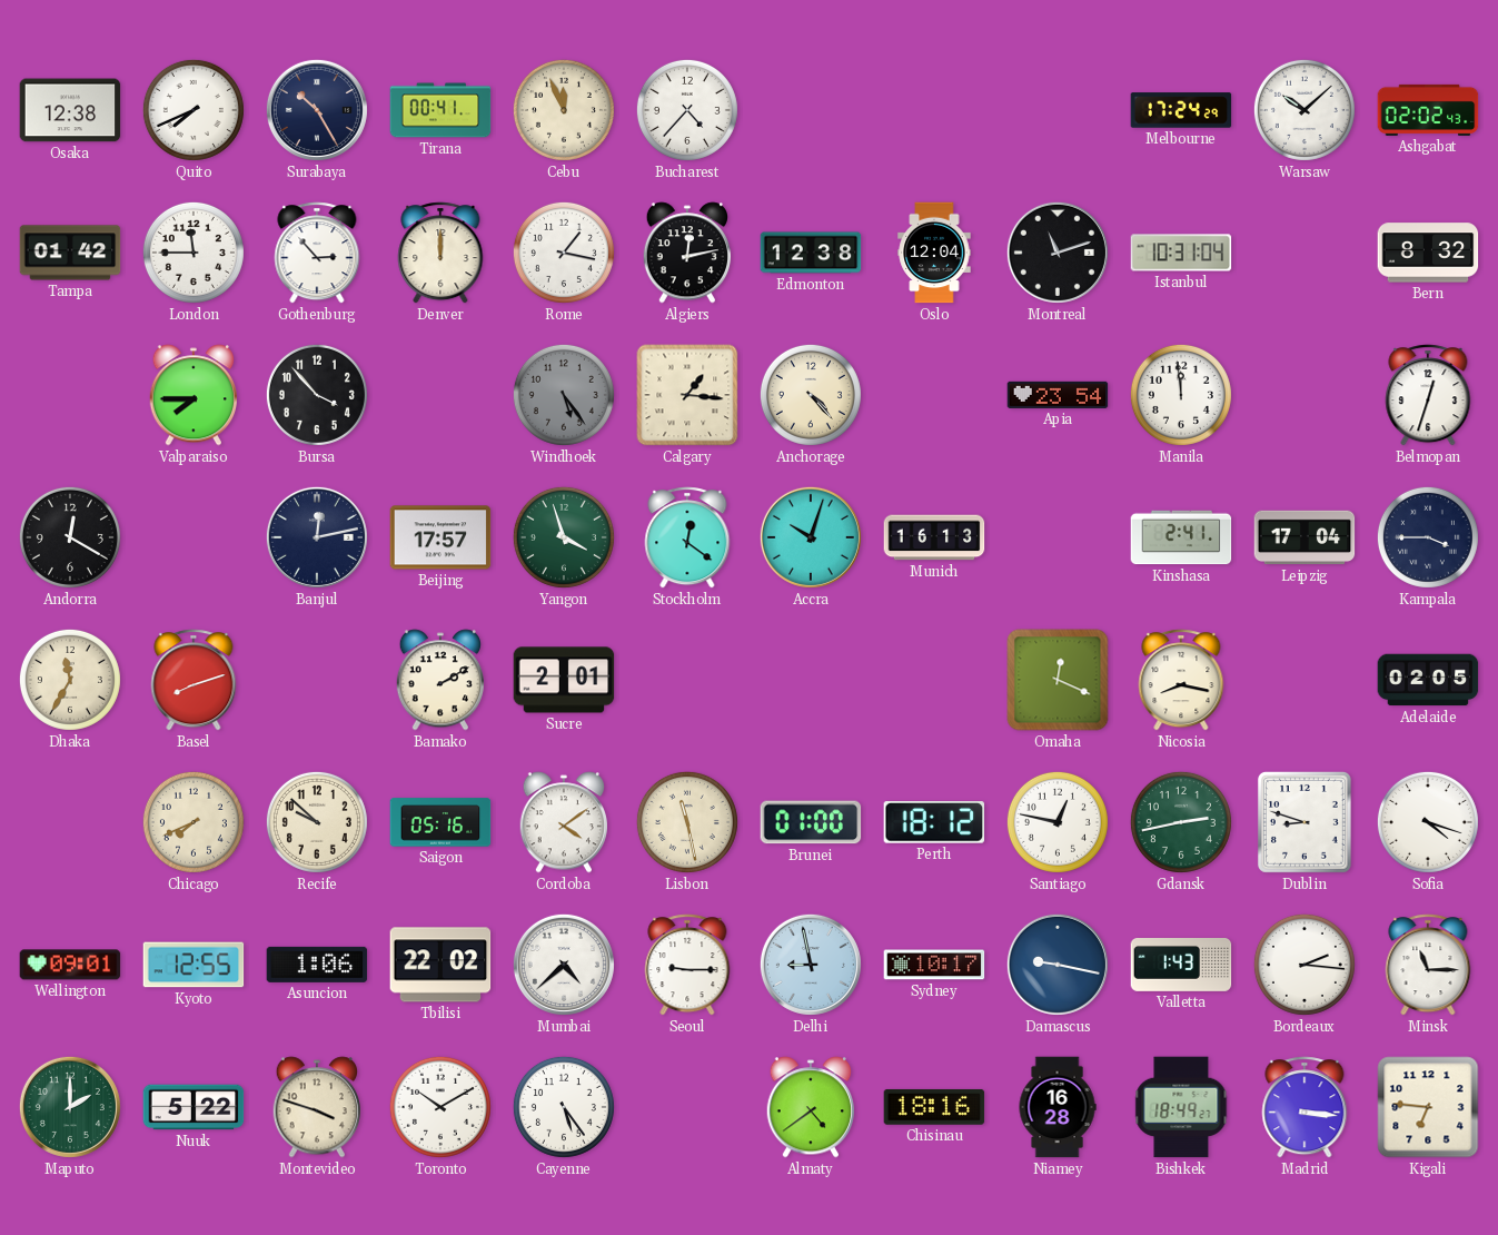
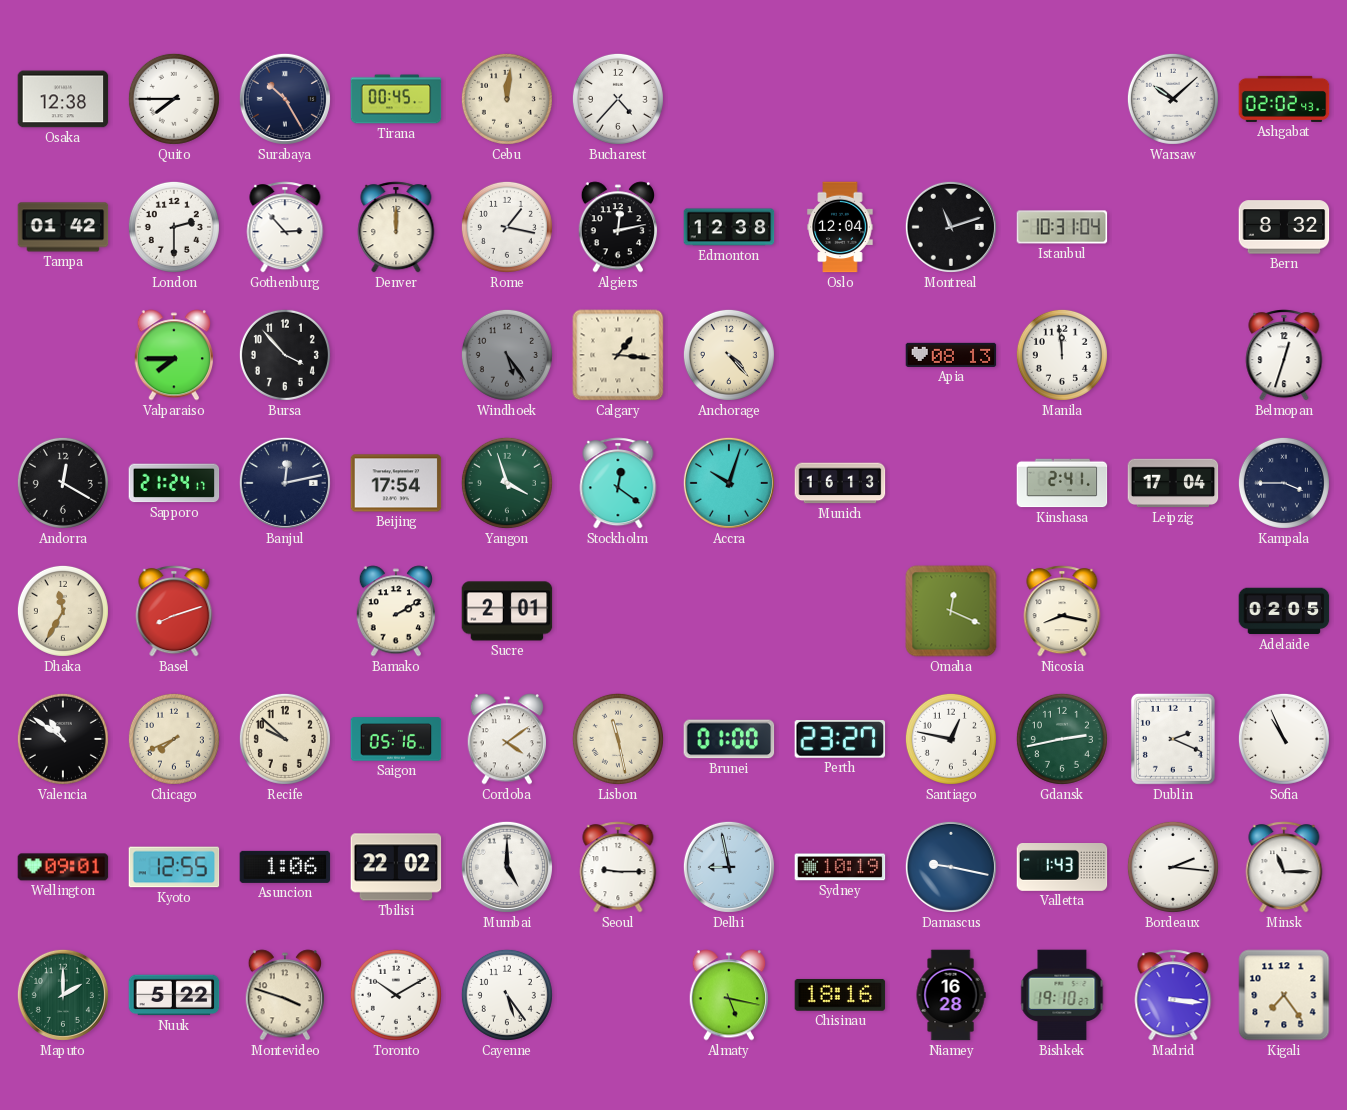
Quito: 7:41 -> 7:45 (174, 99)
Tirana: 00:41 -> 00:45 (396, 99)
Cebu: 11:56 -> 12:01 (507, 99)
Melbourne: 17:24 -> none (1181, 110)
London: 11:45 -> 2:30 (174, 227)
Apia: 23:54 -> 08:13 (951, 355)
Sapporo: none -> 21:24 (174, 483)
Beijing: 17:57 -> 17:54 (396, 483)
Valencia: none -> 10:51 (63, 739)
Perth: 18:12 -> 23:27 (840, 739)
Dublin: 8:48 -> 2:19 (1173, 739)
Sofia: 4:18 -> 10:56 (1284, 739)
Mumbai: 4:38 -> 5:00 (507, 867)
Sydney: 10:17 -> 10:19 (840, 867)
Almaty: 4:39 -> 5:17 (728, 995)
Bishkek: 18:49 -> 19:10 (1062, 995)
Kigali: 6:46 -> 7:24 (1284, 995)
